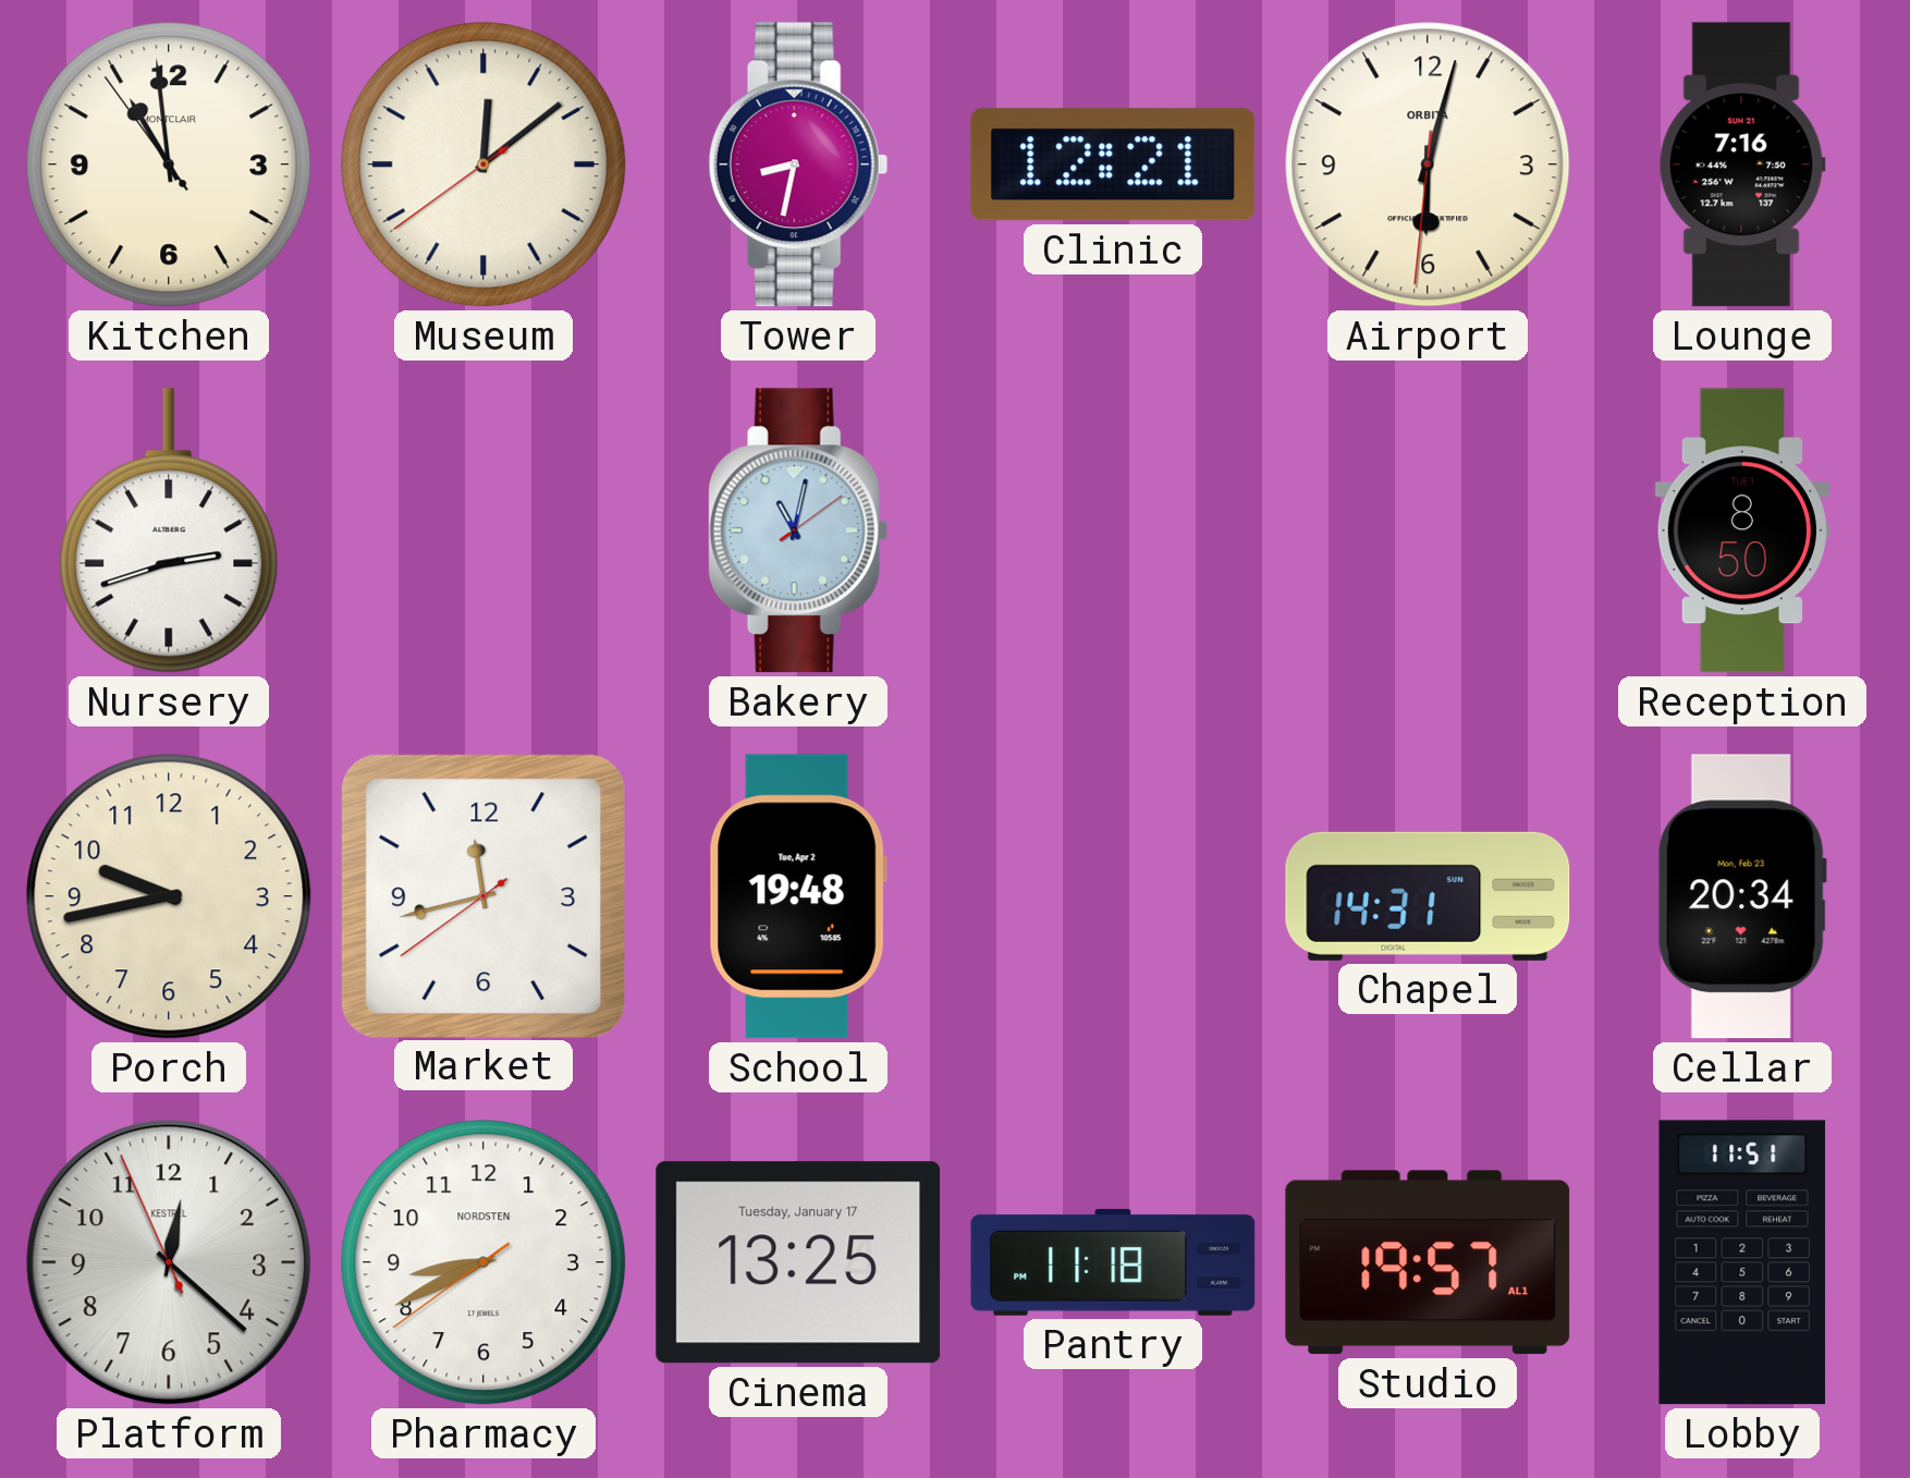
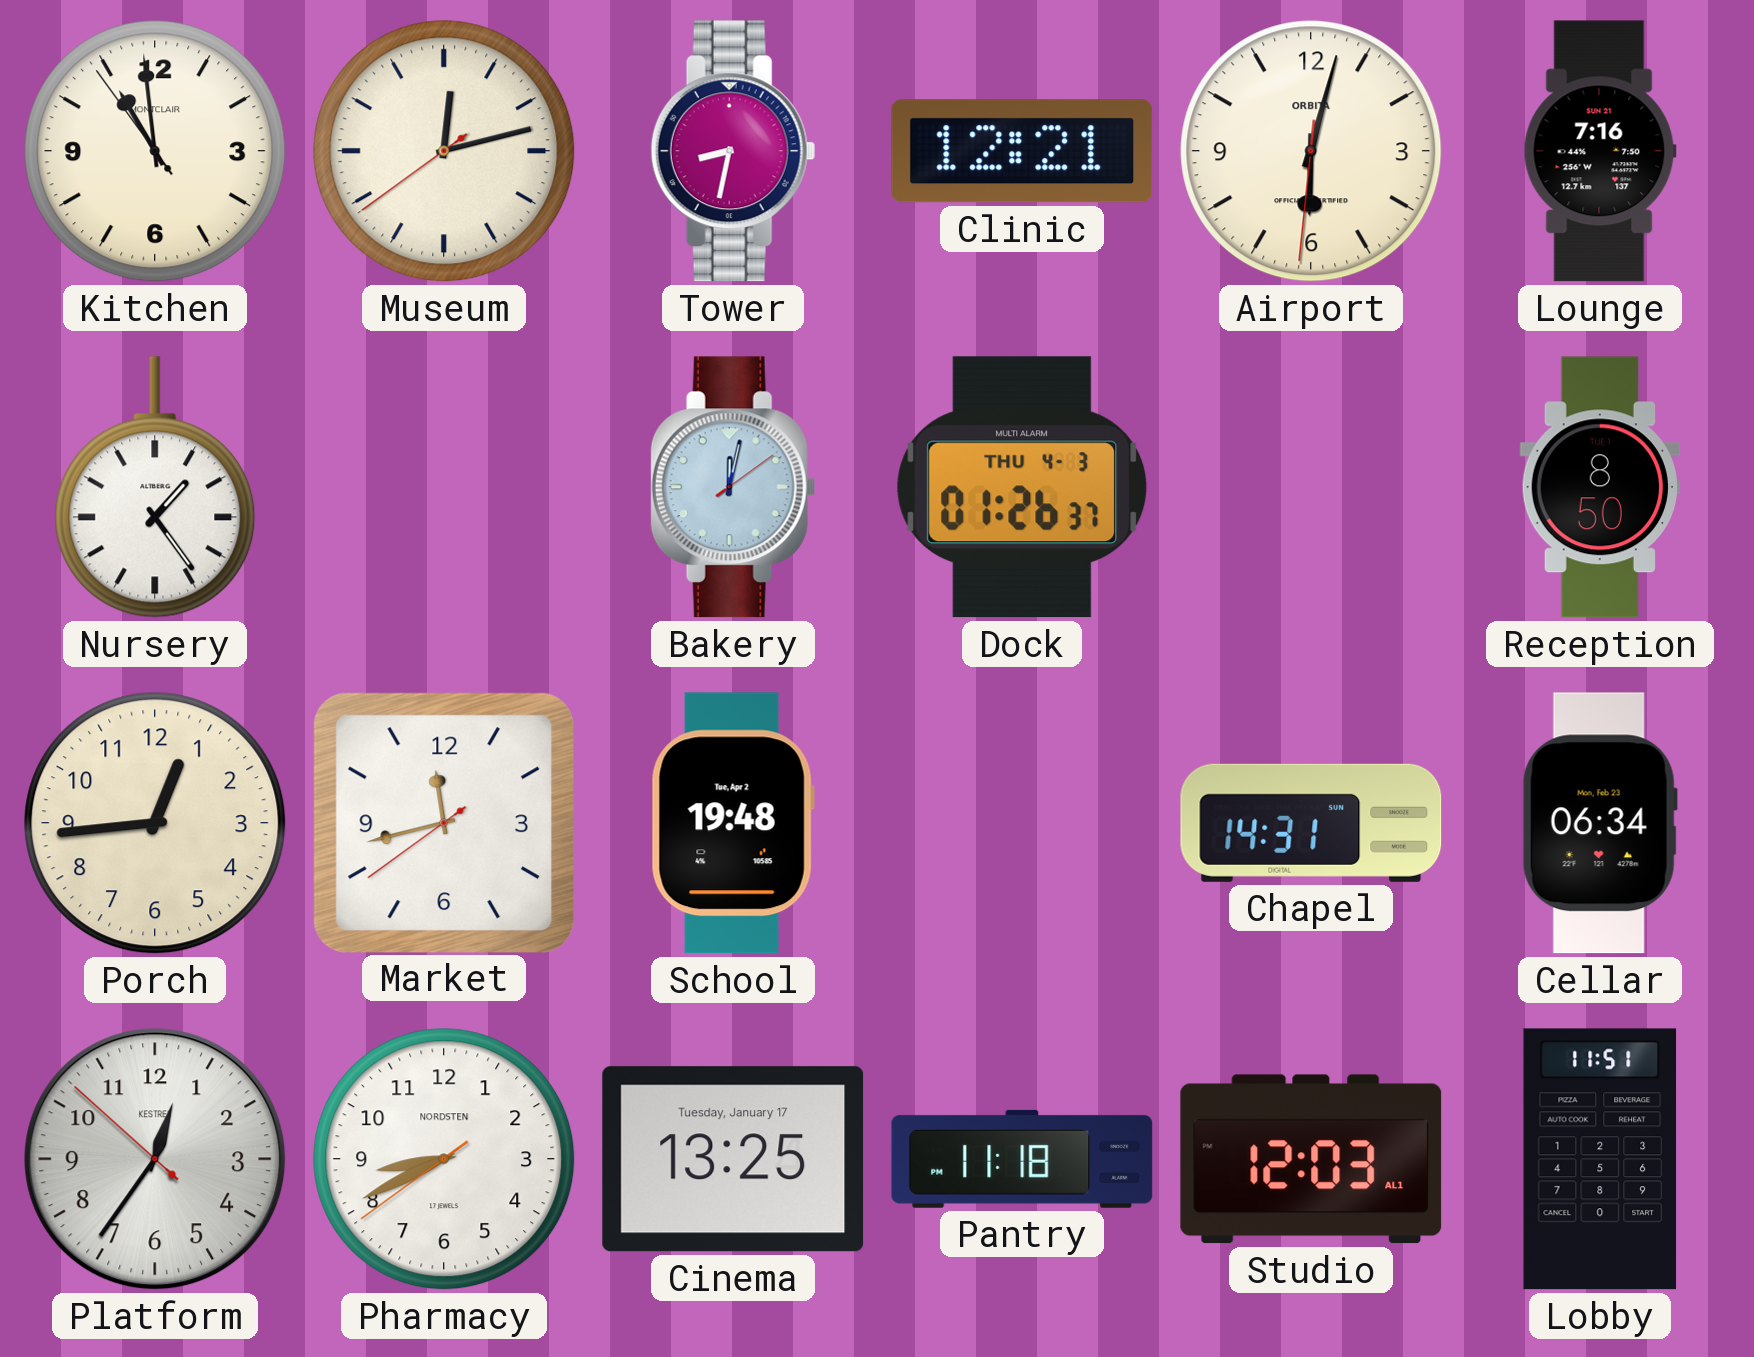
Museum: 12:08 -> 12:12 (444, 151)
Nursery: 2:42 -> 1:24 (155, 487)
Bakery: 11:02 -> 12:02 (733, 487)
Dock: none -> 01:26 (1022, 487)
Porch: 9:43 -> 12:44 (155, 823)
Cellar: 20:34 -> 06:34 (1600, 823)
Platform: 12:21 -> 12:35 (155, 1159)
Studio: 19:57 -> 12:03 (1311, 1159)
